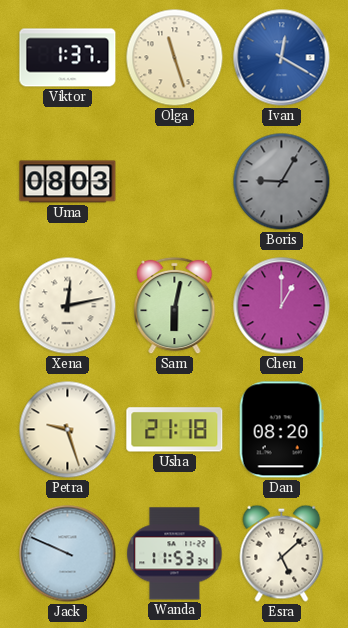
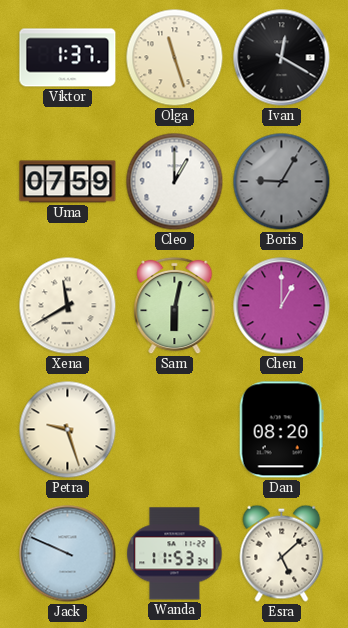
Ivan dial: blue -> black (282, 58)
Uma: 08:03 -> 07:59 (68, 182)
Cleo: none -> 1:00 (175, 182)
Xena: 12:13 -> 11:40 (68, 306)
Usha: 21:18 -> none (175, 430)
